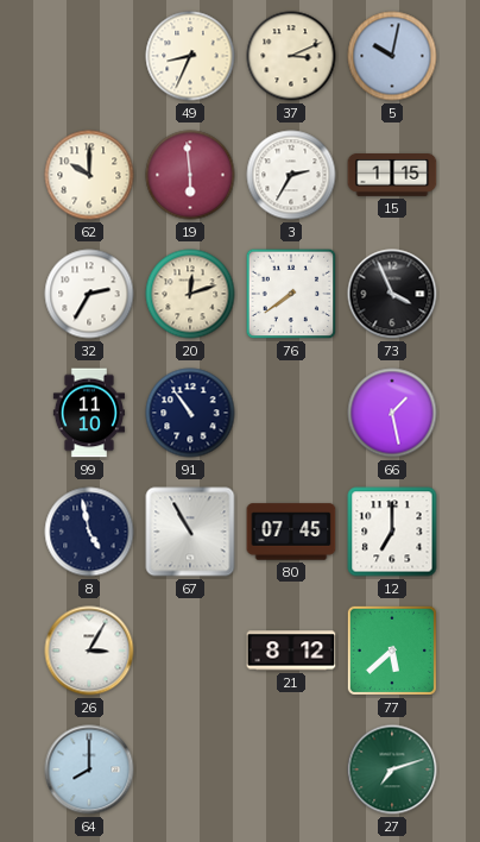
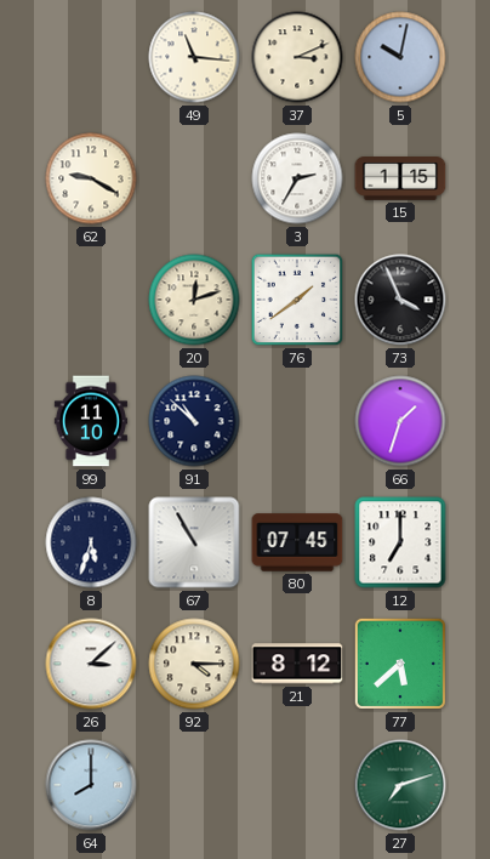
49: 8:34 -> 11:16 (194, 57)
62: 10:00 -> 9:20 (91, 178)
19: 5:59 -> none (190, 175)
32: 2:35 -> none (89, 294)
76: 7:39 -> 1:39 (297, 300)
91: 10:54 -> 10:52 (194, 421)
66: 1:28 -> 1:33 (400, 421)
8: 4:58 -> 5:33 (91, 542)
26: 3:05 -> 3:08 (91, 664)
92: none -> 4:15 (194, 664)
